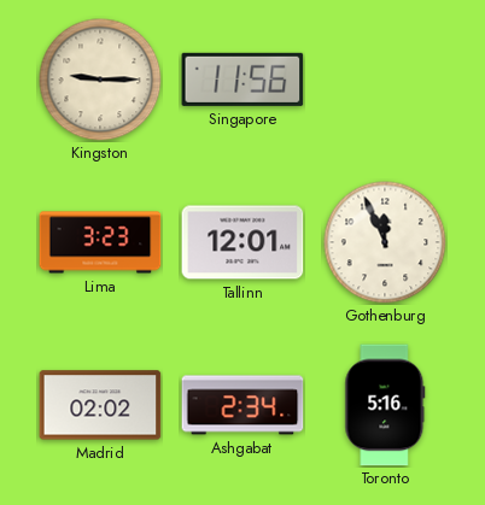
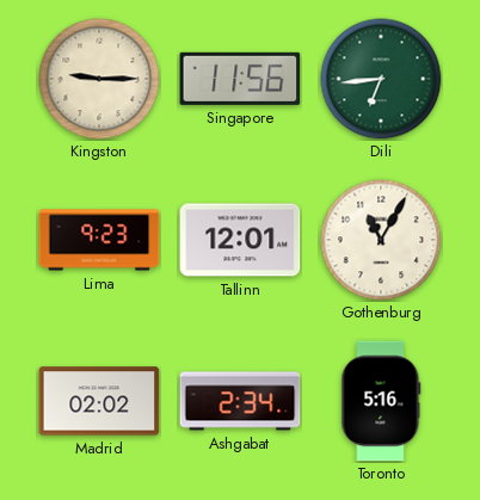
Dili: none -> 6:44 (381, 79)
Lima: 3:23 -> 9:23 (99, 240)
Gothenburg: 11:56 -> 11:05 (381, 240)
